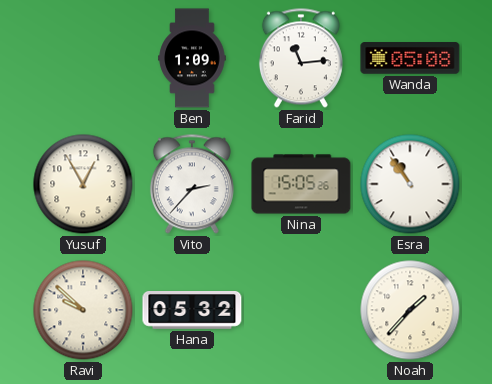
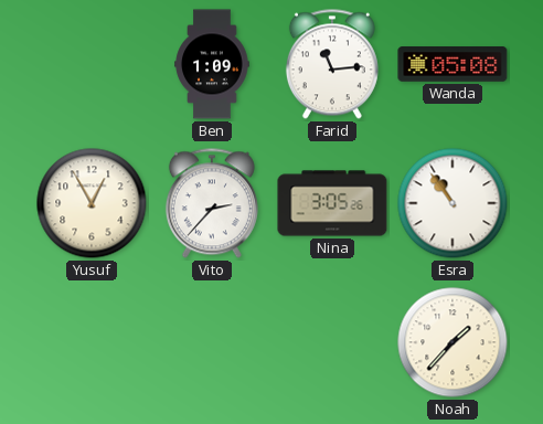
Nina: 15:05 -> 3:05 (332, 203)
Ravi: 9:52 -> none (83, 310)
Hana: 05:32 -> none (192, 311)
